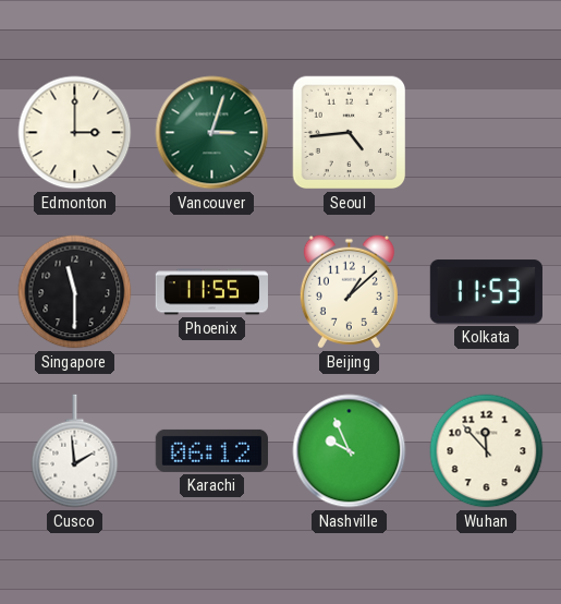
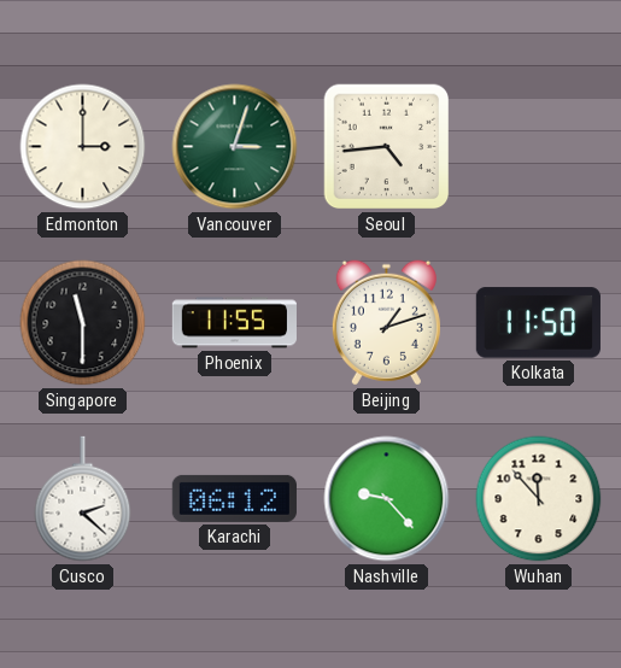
Beijing: 1:08 -> 1:12 (386, 323)
Kolkata: 11:53 -> 11:50 (538, 323)
Cusco: 1:59 -> 2:22 (83, 499)
Nashville: 9:56 -> 9:23 (387, 499)
